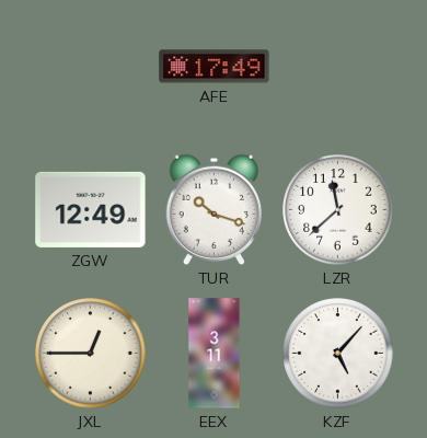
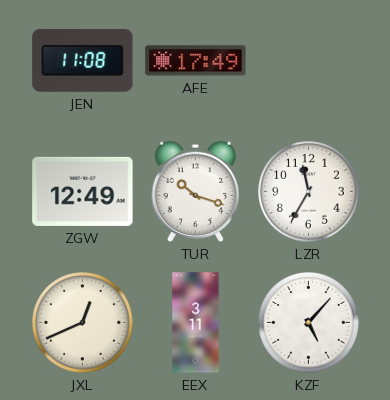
JEN: none -> 11:08 (83, 60)
LZR: 11:38 -> 11:35 (309, 192)
JXL: 12:45 -> 12:41 (83, 323)
